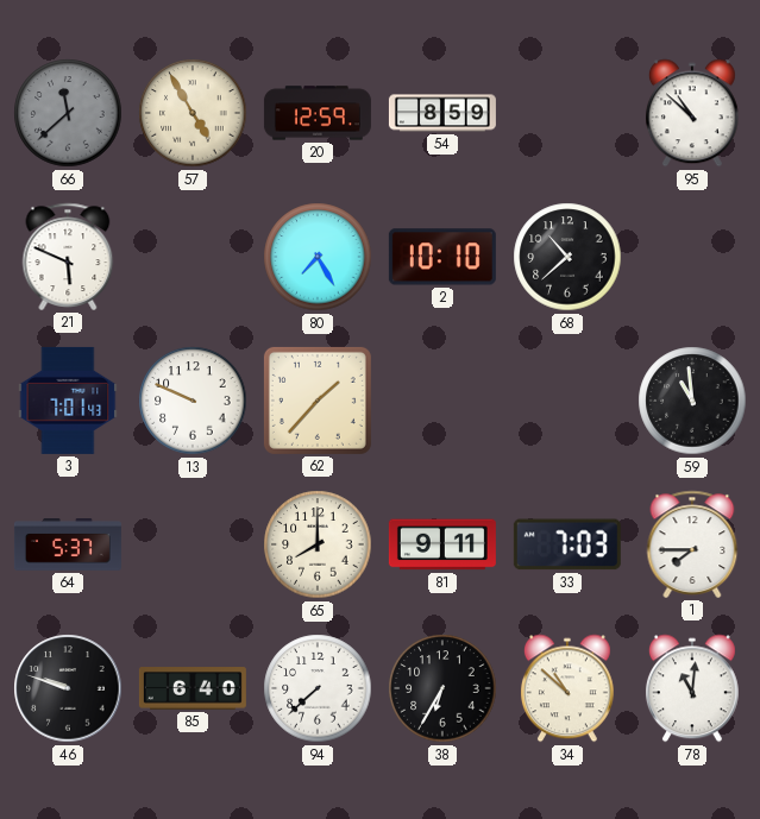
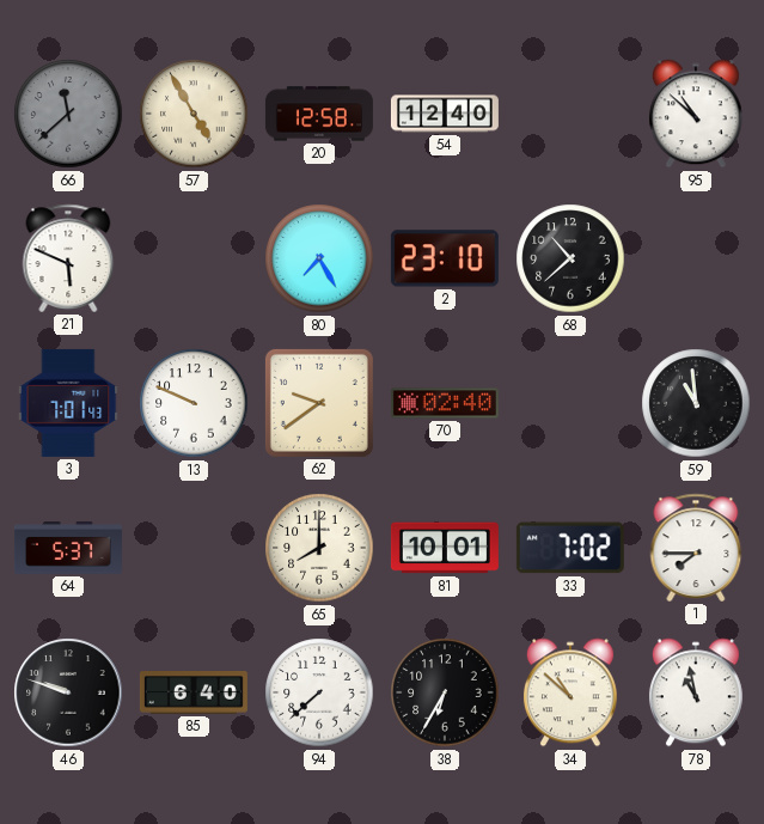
20: 12:59 -> 12:58 (319, 114)
54: 8:59 -> 12:40 (445, 114)
2: 10:10 -> 23:10 (445, 258)
62: 1:37 -> 9:39 (319, 403)
70: none -> 02:40 (445, 403)
81: 9:11 -> 10:01 (445, 548)
33: 7:03 -> 7:02 (570, 548)
78: 11:01 -> 10:58 (696, 692)
